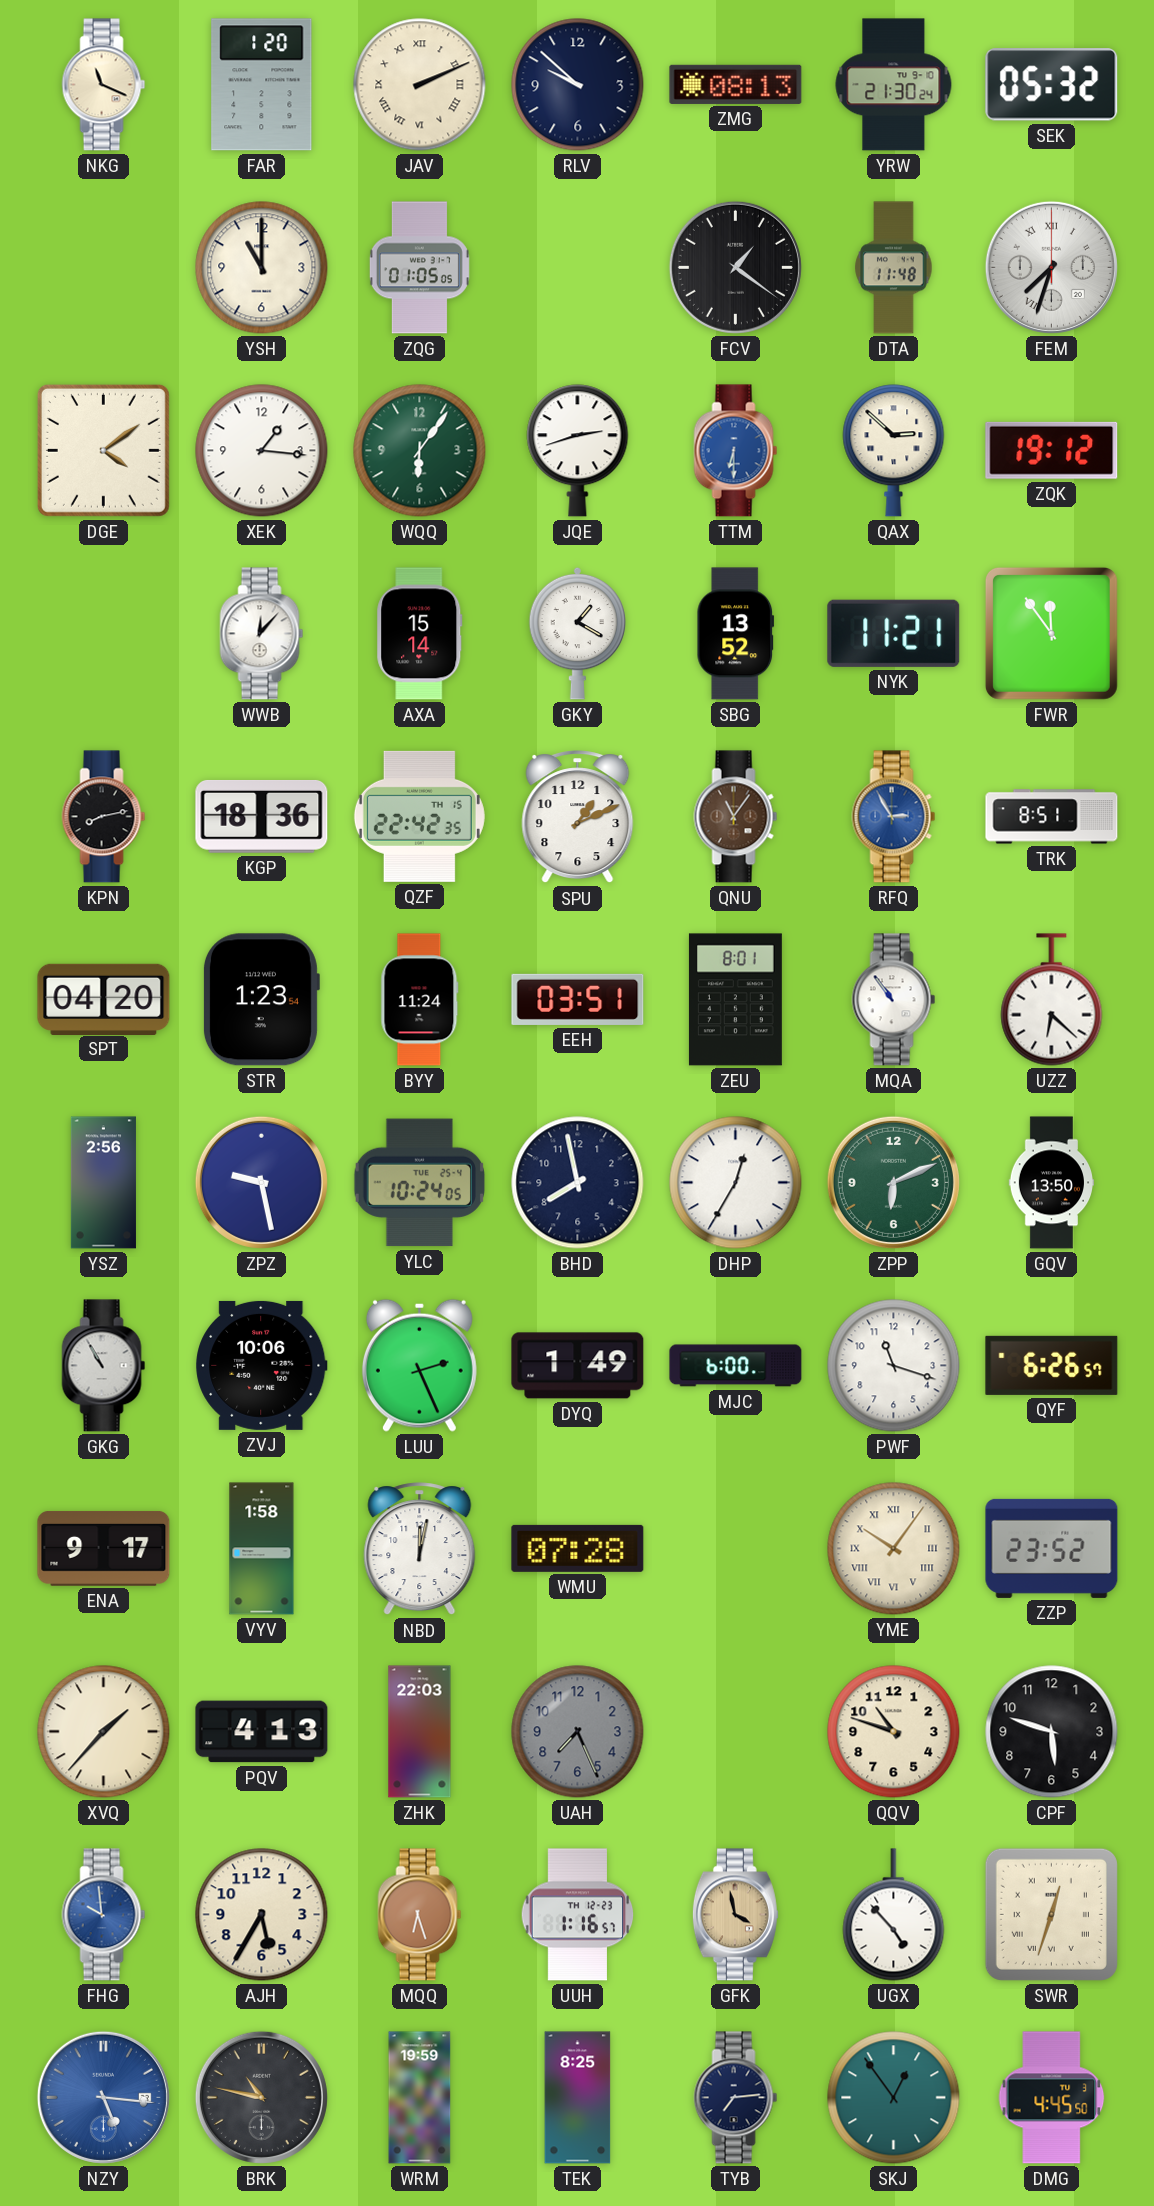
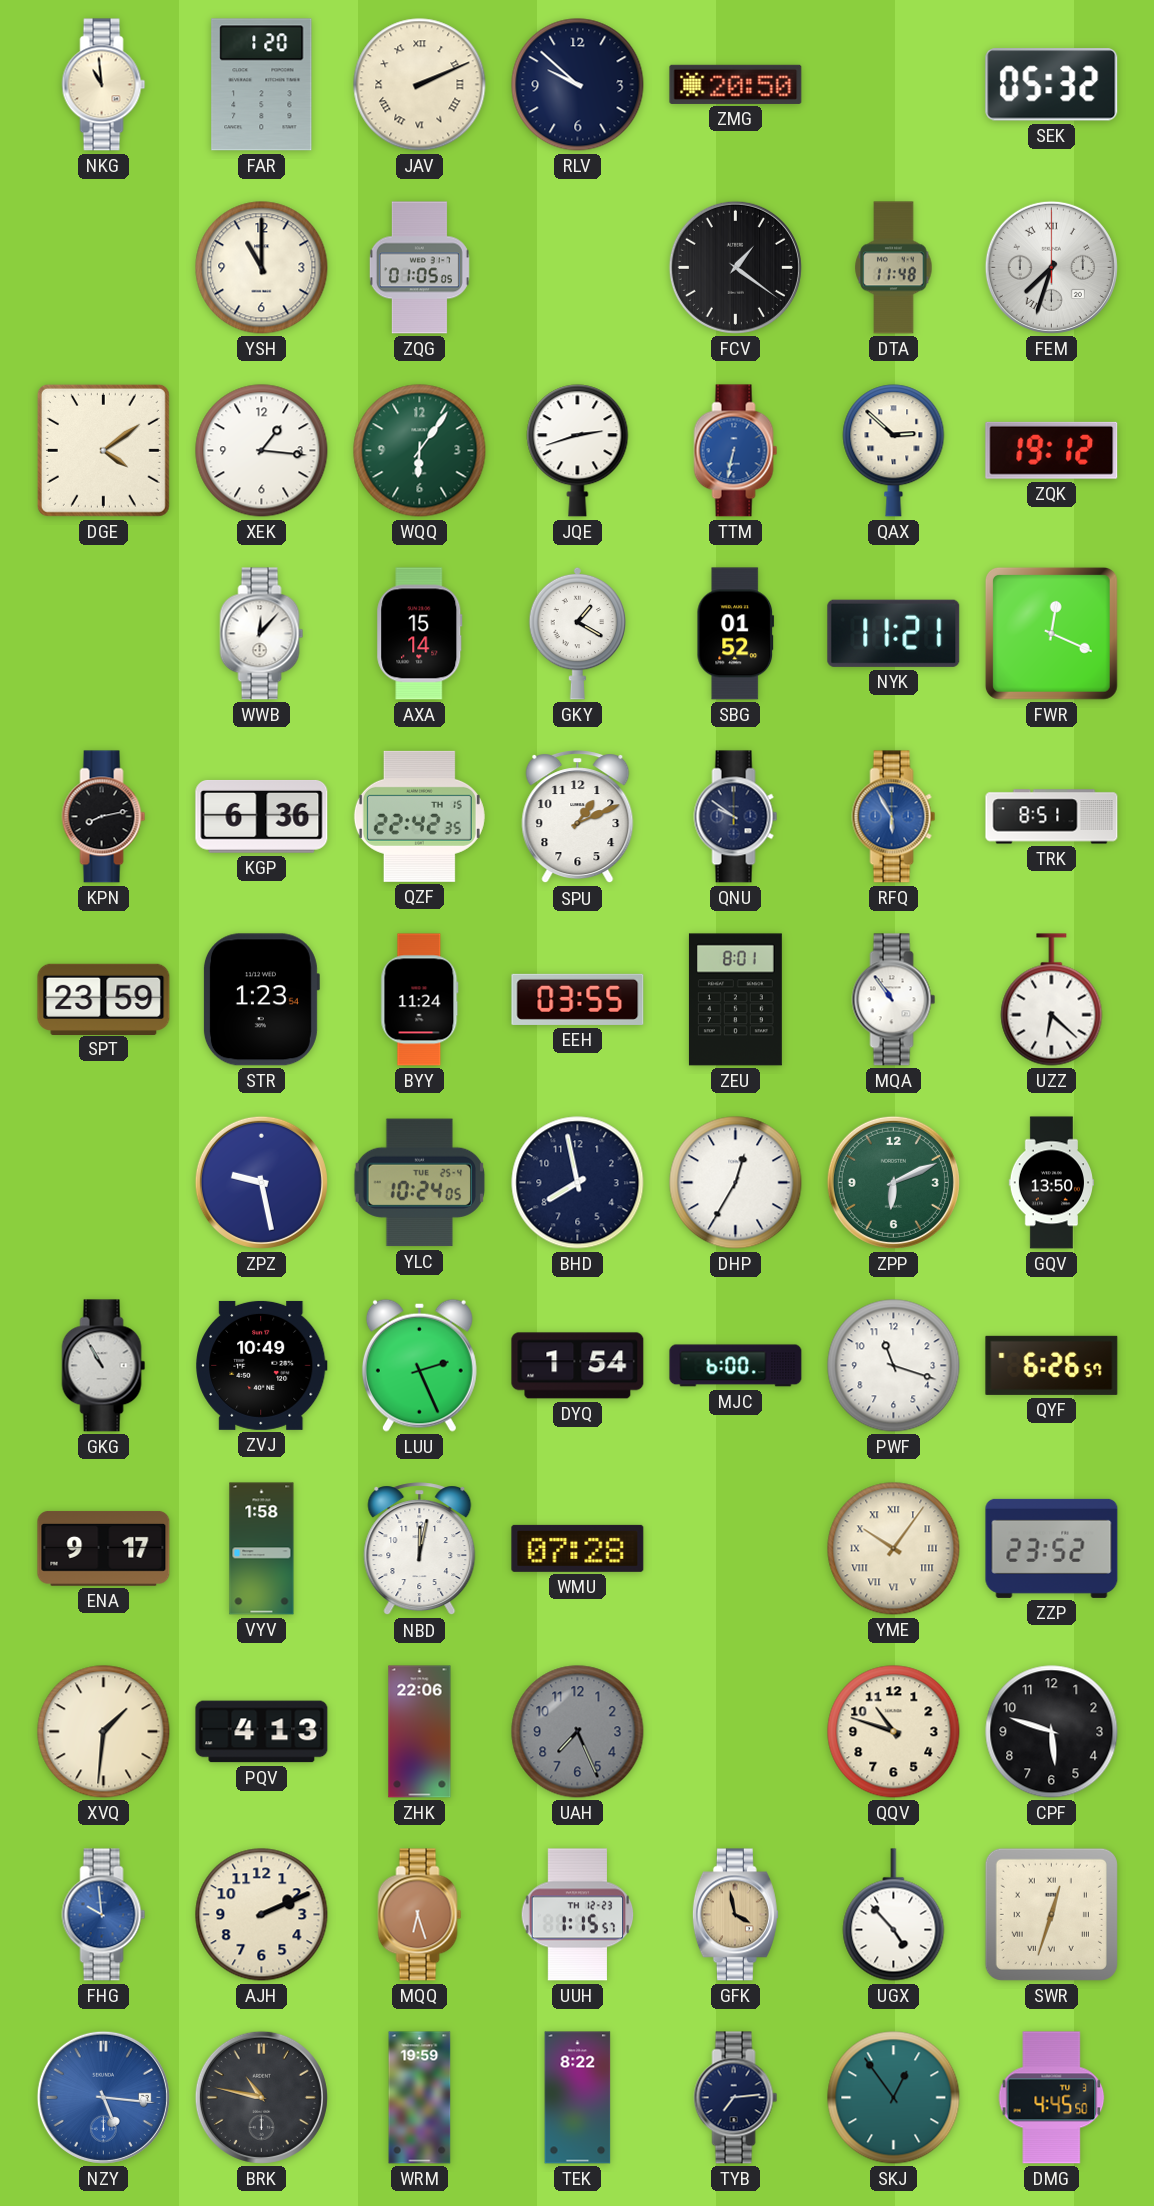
NKG: 11:19 -> 10:59 (104, 85)
ZMG: 08:13 -> 20:50 (736, 84)
YRW: 21:30 -> none (894, 85)
TTM: 6:30 -> 6:32 (736, 451)
SBG: 13:52 -> 01:52 (736, 634)
FWR: 11:54 -> 12:19 (1051, 633)
KGP: 18:36 -> 6:36 (262, 817)
QNU: 11:06 -> 9:51 (736, 817)
QNU dial: brown -> navy (736, 817)
RFQ: 2:55 -> 5:55 (894, 817)
SPT: 04:20 -> 23:59 (104, 999)
EEH: 03:51 -> 03:55 (578, 999)
YSZ: 2:56 -> none (103, 1183)
ZVJ: 10:06 -> 10:49 (262, 1365)
DYQ: 1:49 -> 1:54 (578, 1366)
XVQ: 1:37 -> 1:31 (104, 1732)
ZHK: 22:03 -> 22:06 (420, 1732)
AJH: 5:35 -> 2:11 (262, 1915)
UUH: 1:16 -> 1:15 (578, 1915)
TEK: 8:25 -> 8:22 (578, 2098)
